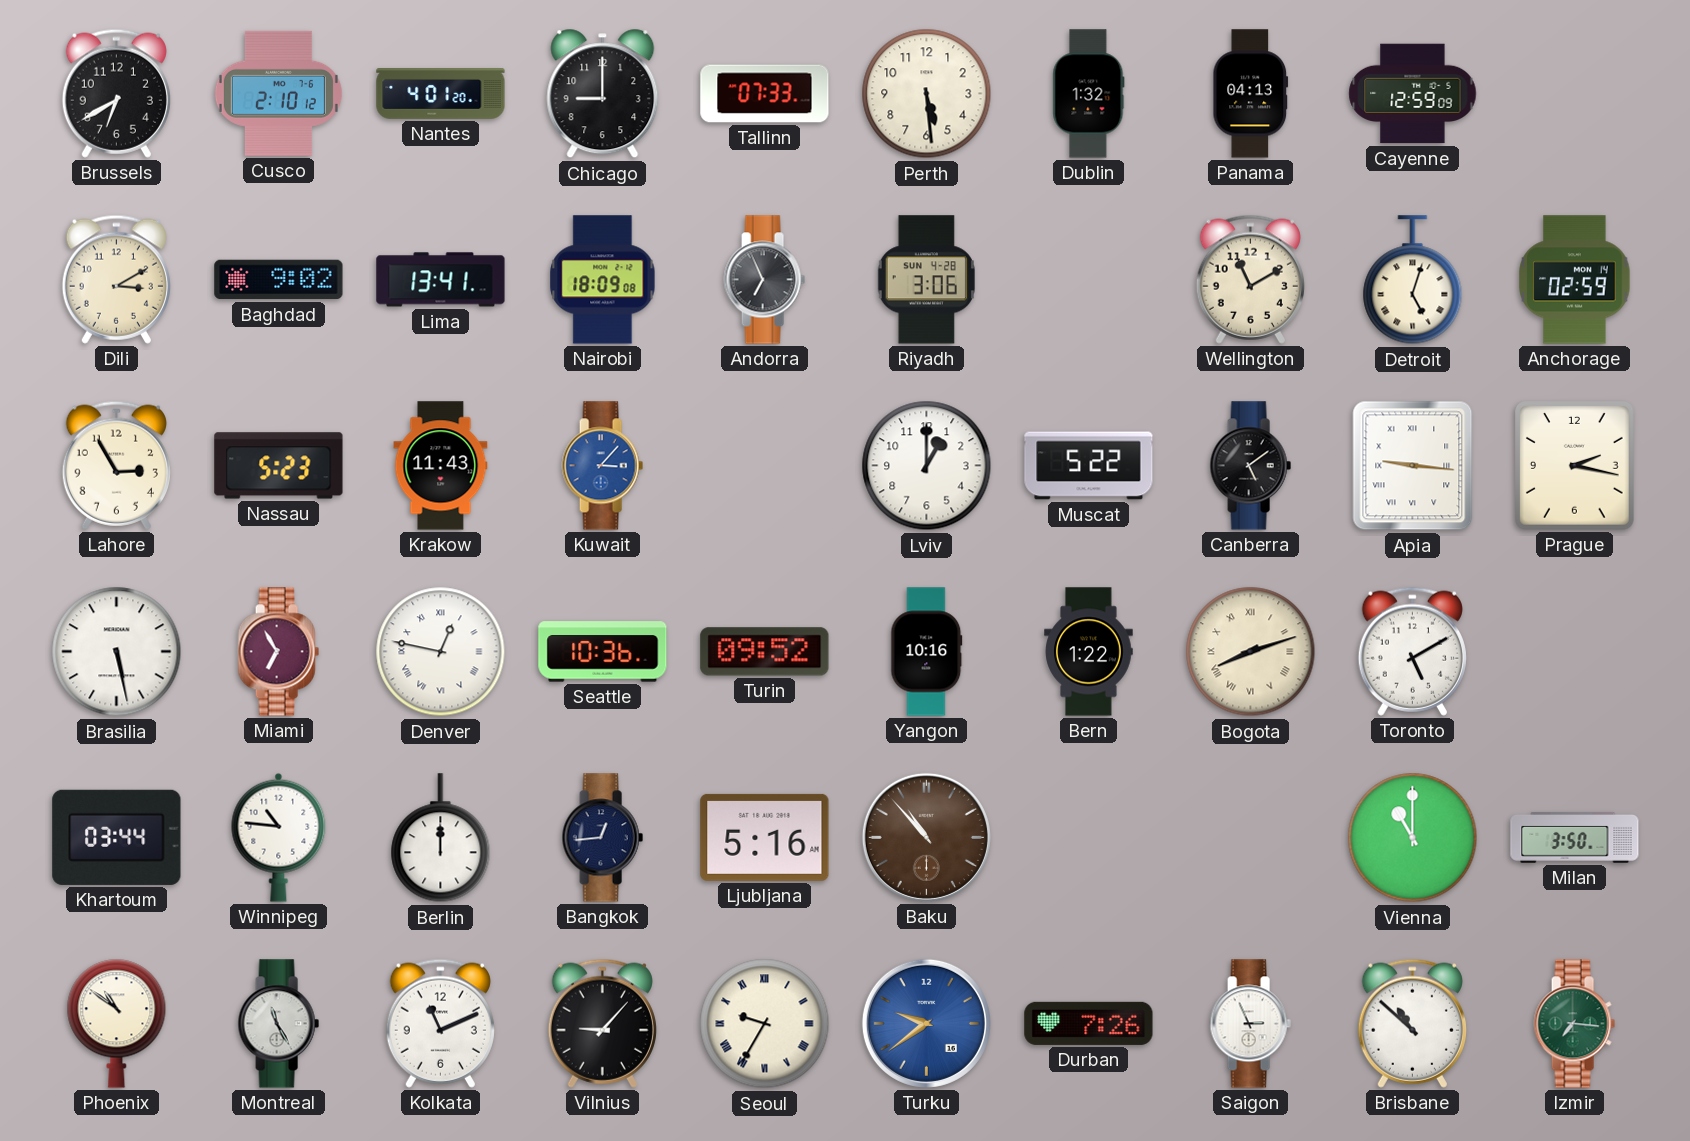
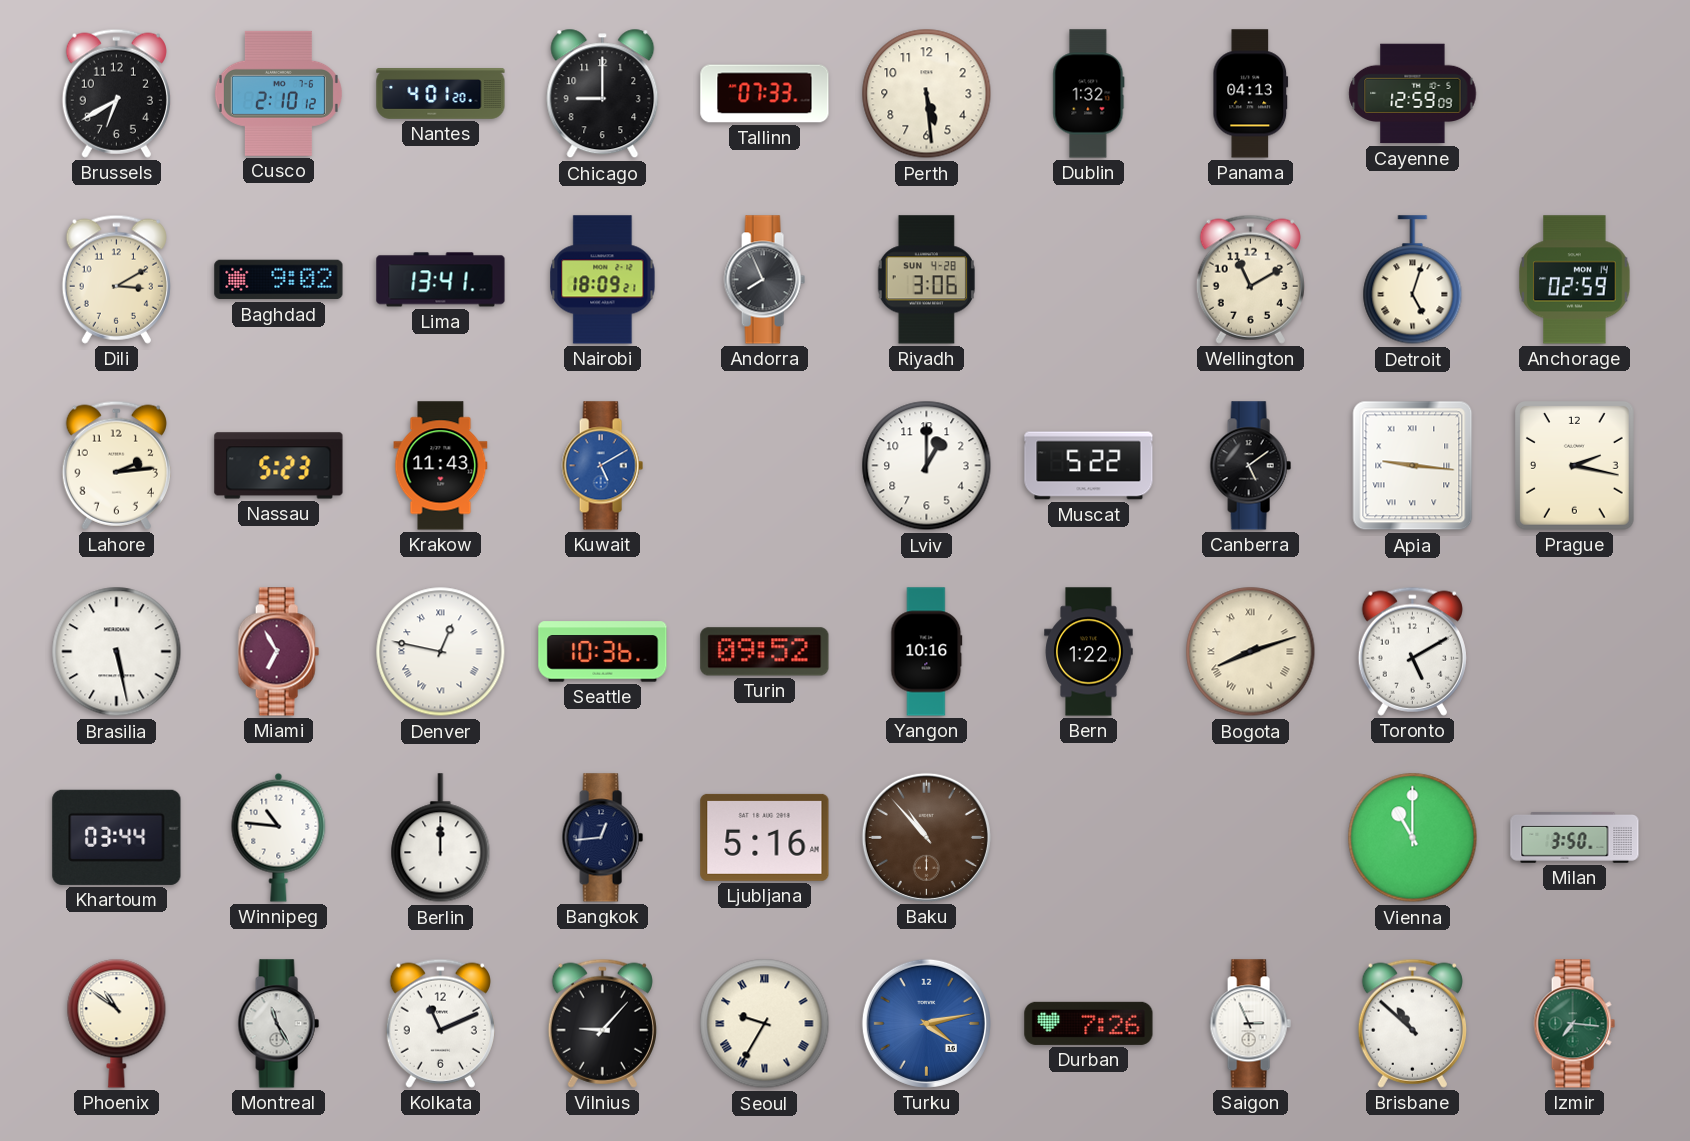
Nairobi: 18:09:08 -> 18:09:21 (603, 280)
Andorra: 6:56 -> 7:56 (764, 280)
Lahore: 2:55 -> 2:14 (116, 465)
Kuwait: 3:07 -> 5:10 (602, 466)
Turku: 9:39 -> 4:13 (926, 1023)
